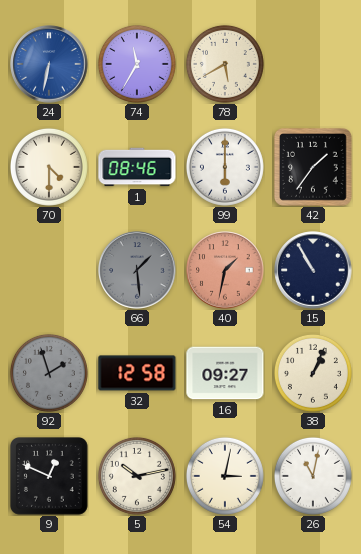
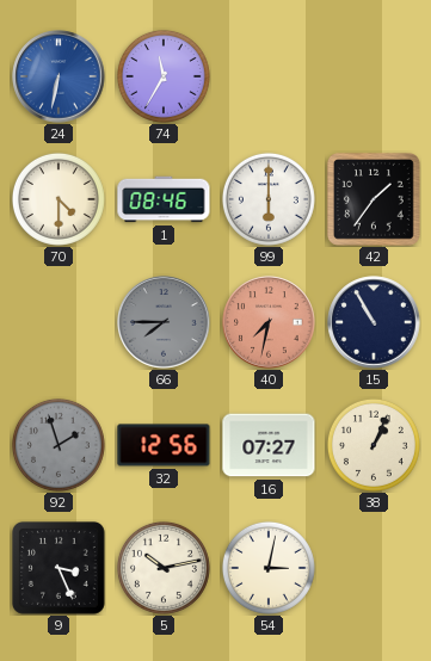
78: 5:40 -> none (225, 64)
66: 1:29 -> 7:45 (164, 322)
40: 1:32 -> 7:32 (269, 322)
32: 12:58 -> 12:56 (164, 445)
16: 09:27 -> 07:27 (269, 445)
9: 12:49 -> 3:26 (59, 568)
26: 11:02 -> none (313, 476)
